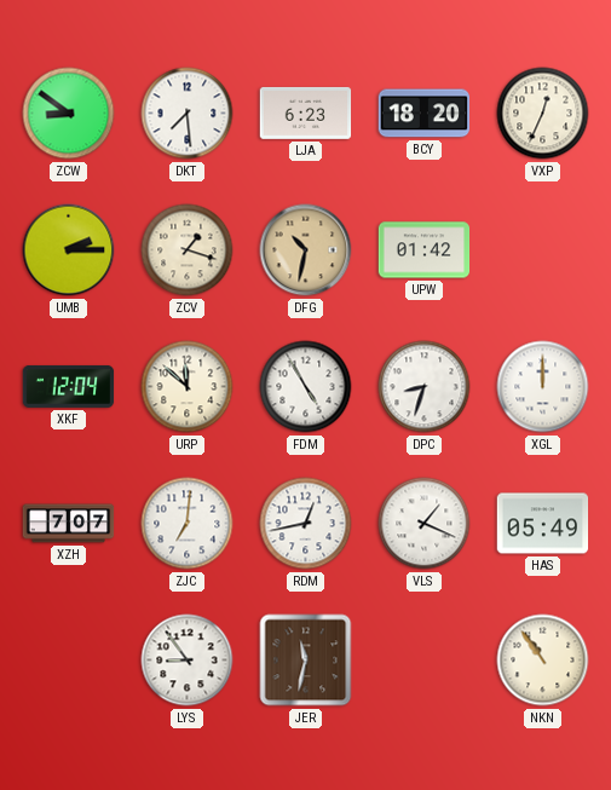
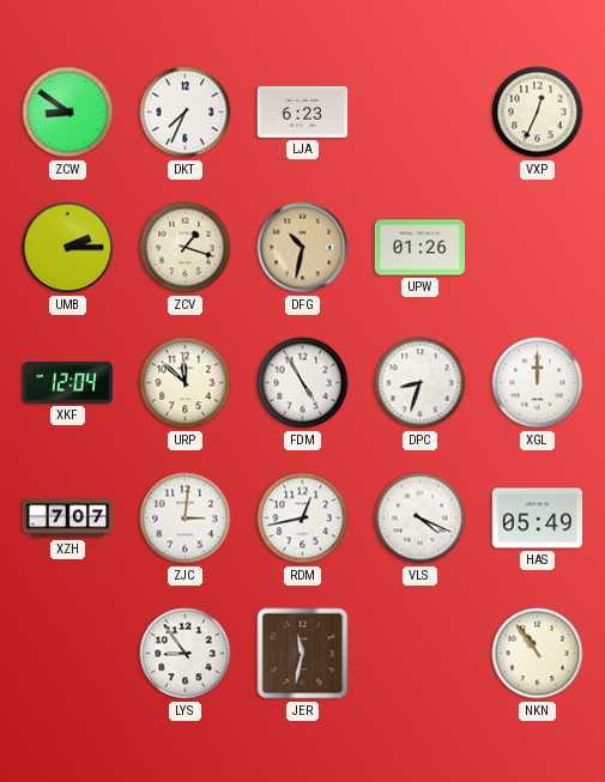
DKT: 7:29 -> 7:34 (186, 113)
BCY: 18:20 -> none (425, 114)
UPW: 01:42 -> 01:26 (421, 248)
ZJC: 7:01 -> 3:01 (186, 519)
VLS: 1:19 -> 4:19 (421, 519)
